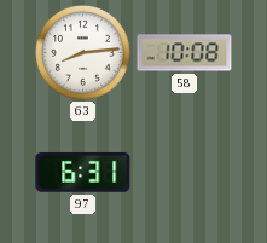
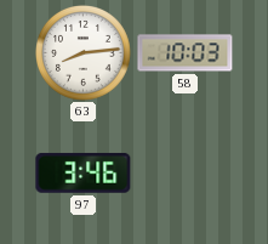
58: 10:08 -> 10:03 (186, 53)
97: 6:31 -> 3:46 (84, 172)
